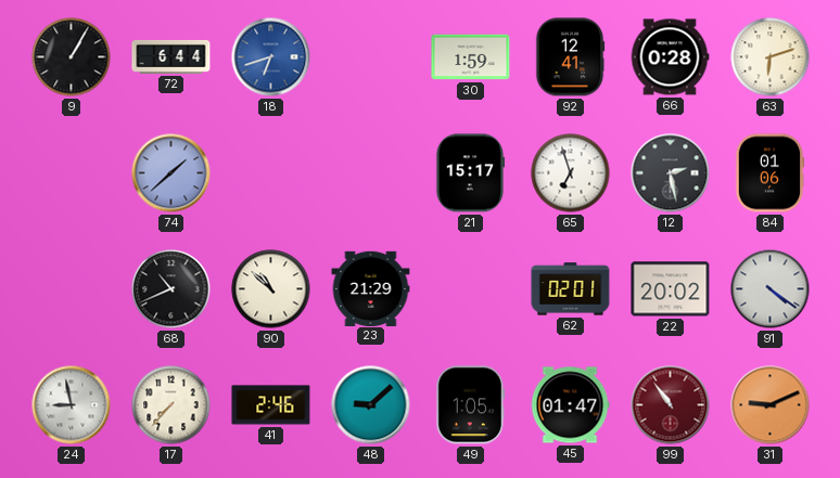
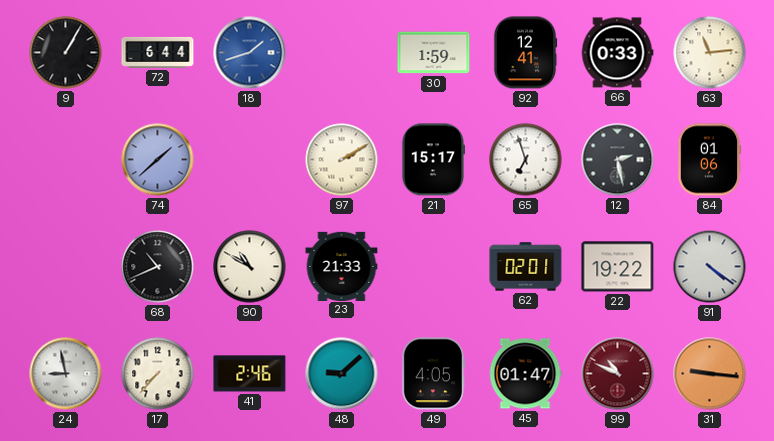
18: 6:42 -> 1:42 (250, 53)
66: 0:28 -> 0:33 (617, 53)
63: 6:12 -> 11:14 (710, 53)
97: none -> 2:10 (342, 160)
90: 10:52 -> 10:50 (250, 267)
23: 21:29 -> 21:33 (342, 266)
22: 20:02 -> 19:22 (618, 267)
49: 1:05 -> 4:05 (434, 374)
99: 10:54 -> 10:49 (618, 374)
31: 9:11 -> 9:16 (710, 374)
